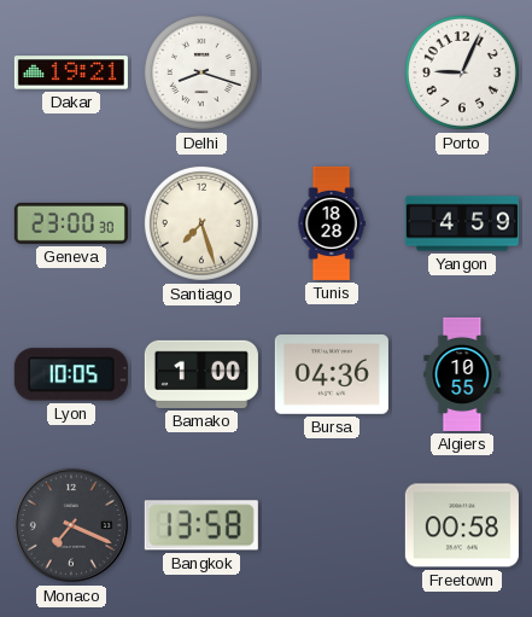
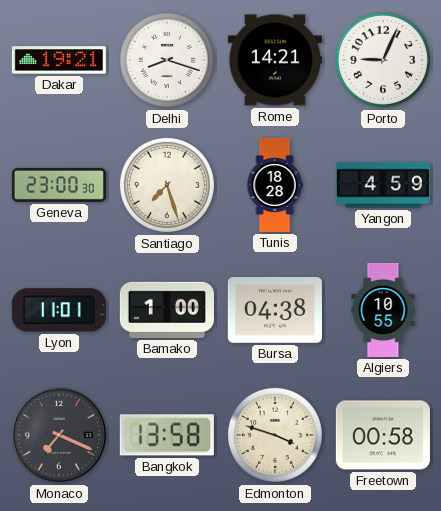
Rome: none -> 14:21 (275, 60)
Lyon: 10:05 -> 11:01 (59, 310)
Bursa: 04:36 -> 04:38 (275, 311)
Edmonton: none -> 3:48 (275, 435)
